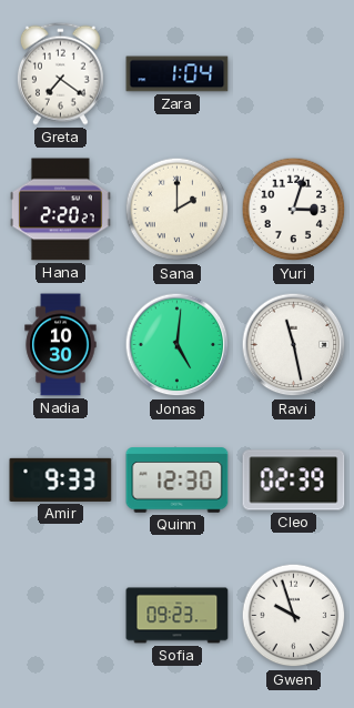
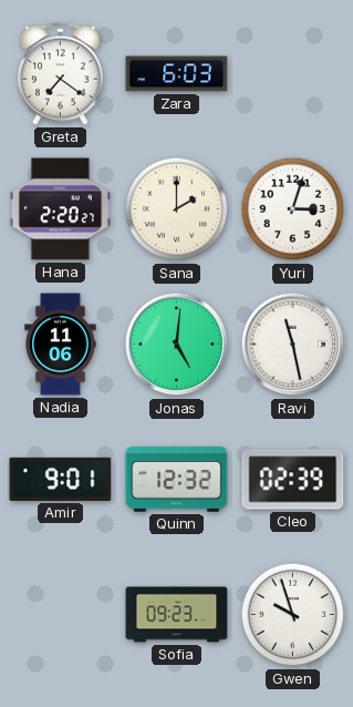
Zara: 1:04 -> 6:03 (177, 74)
Nadia: 10:30 -> 11:06 (61, 345)
Amir: 9:33 -> 9:01 (61, 479)
Quinn: 12:30 -> 12:32 (177, 480)
